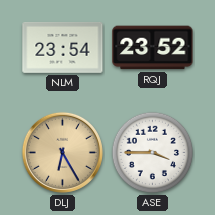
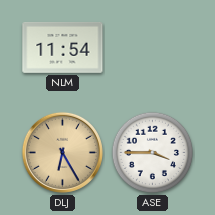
NLM: 23:54 -> 11:54 (63, 47)
RQJ: 23:52 -> none (153, 48)
